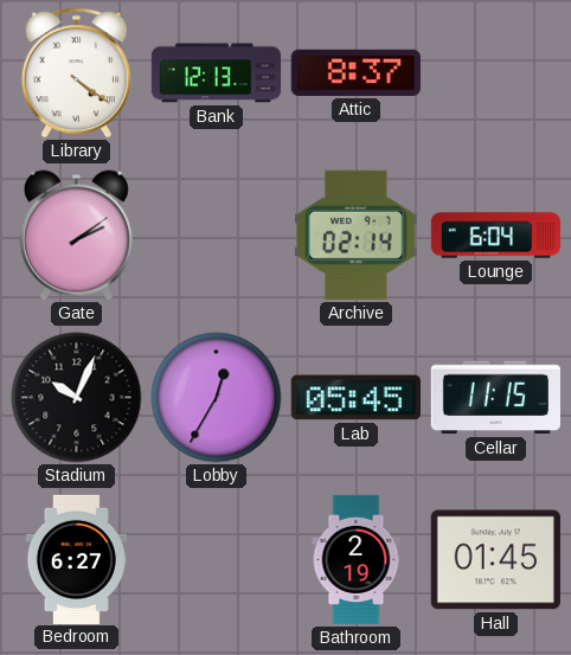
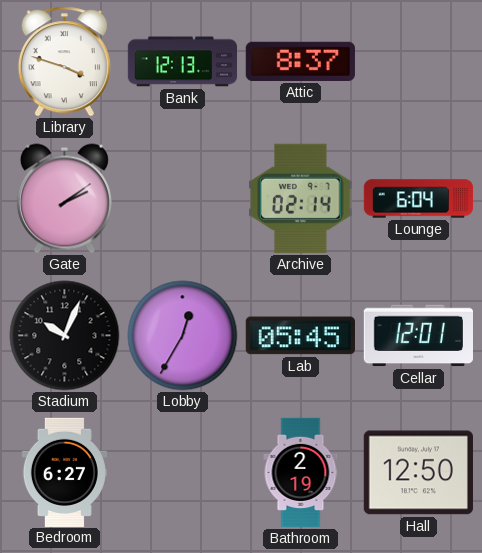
Library: 4:21 -> 3:48 (64, 62)
Cellar: 11:15 -> 12:01 (418, 336)
Hall: 01:45 -> 12:50 (418, 473)
